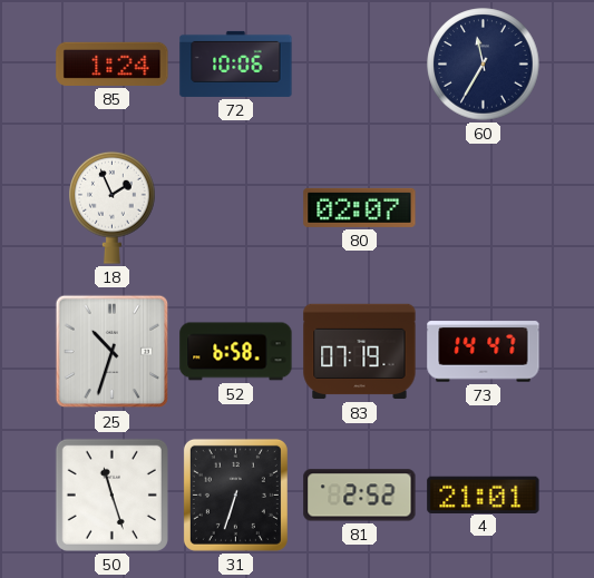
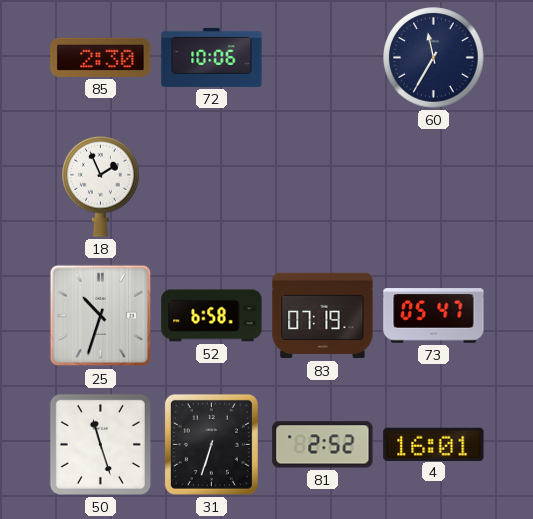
85: 1:24 -> 2:30 (101, 57)
80: 02:07 -> none (360, 207)
73: 14:47 -> 05:47 (434, 316)
4: 21:01 -> 16:01 (434, 444)
